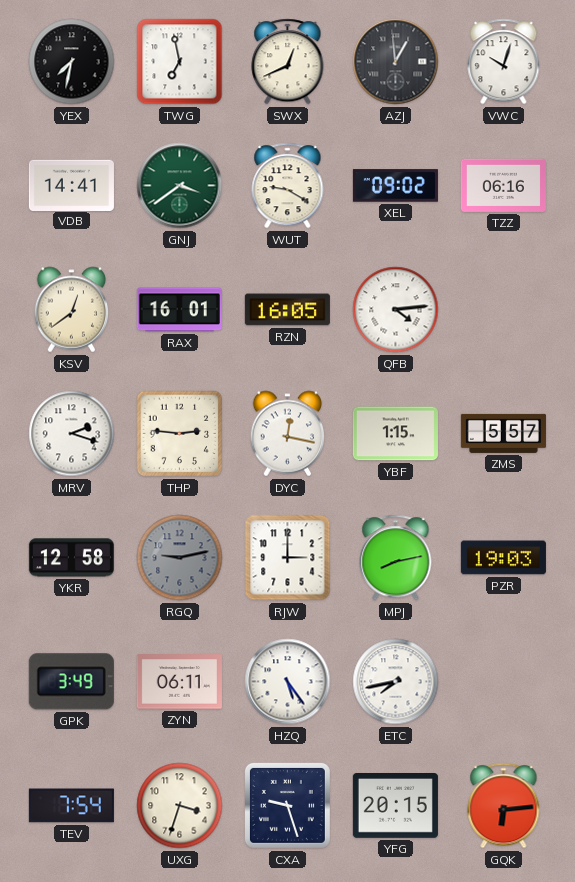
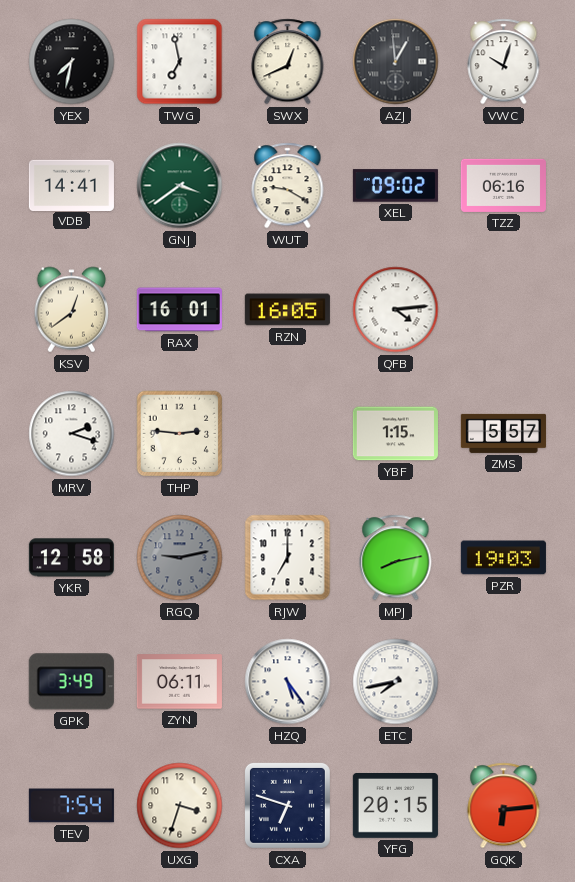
DYC: 12:17 -> none (288, 434)
RJW: 3:00 -> 7:00 (288, 558)
CXA: 9:27 -> 6:48 (287, 805)
